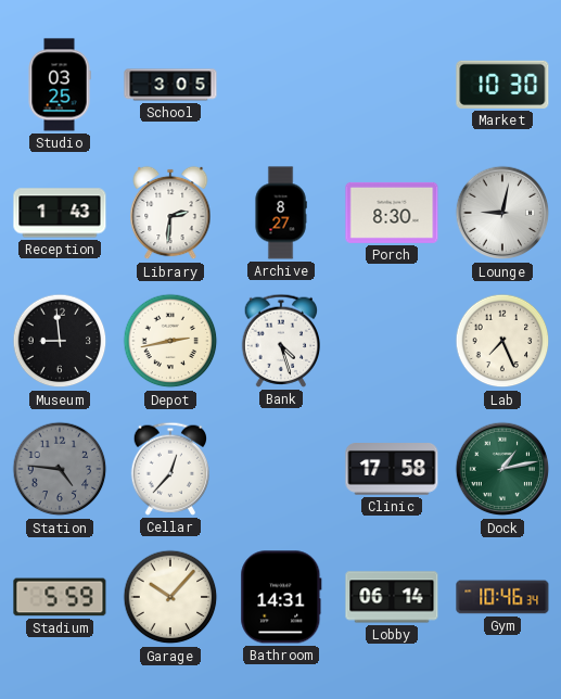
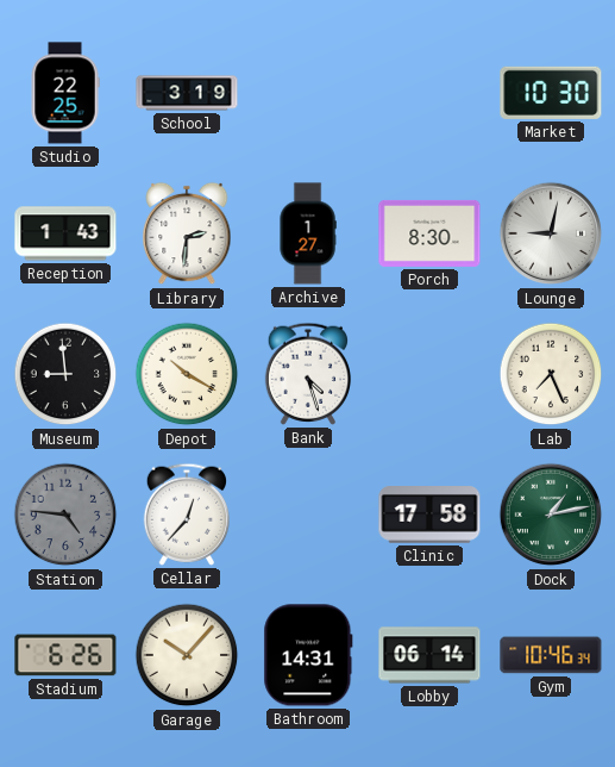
Studio: 03:25 -> 22:25 (65, 93)
School: 3:05 -> 3:19 (187, 93)
Archive: 8:27 -> 1:27 (308, 233)
Depot: 2:43 -> 10:20 (187, 374)
Stadium: 5:59 -> 6:26 (65, 655)
